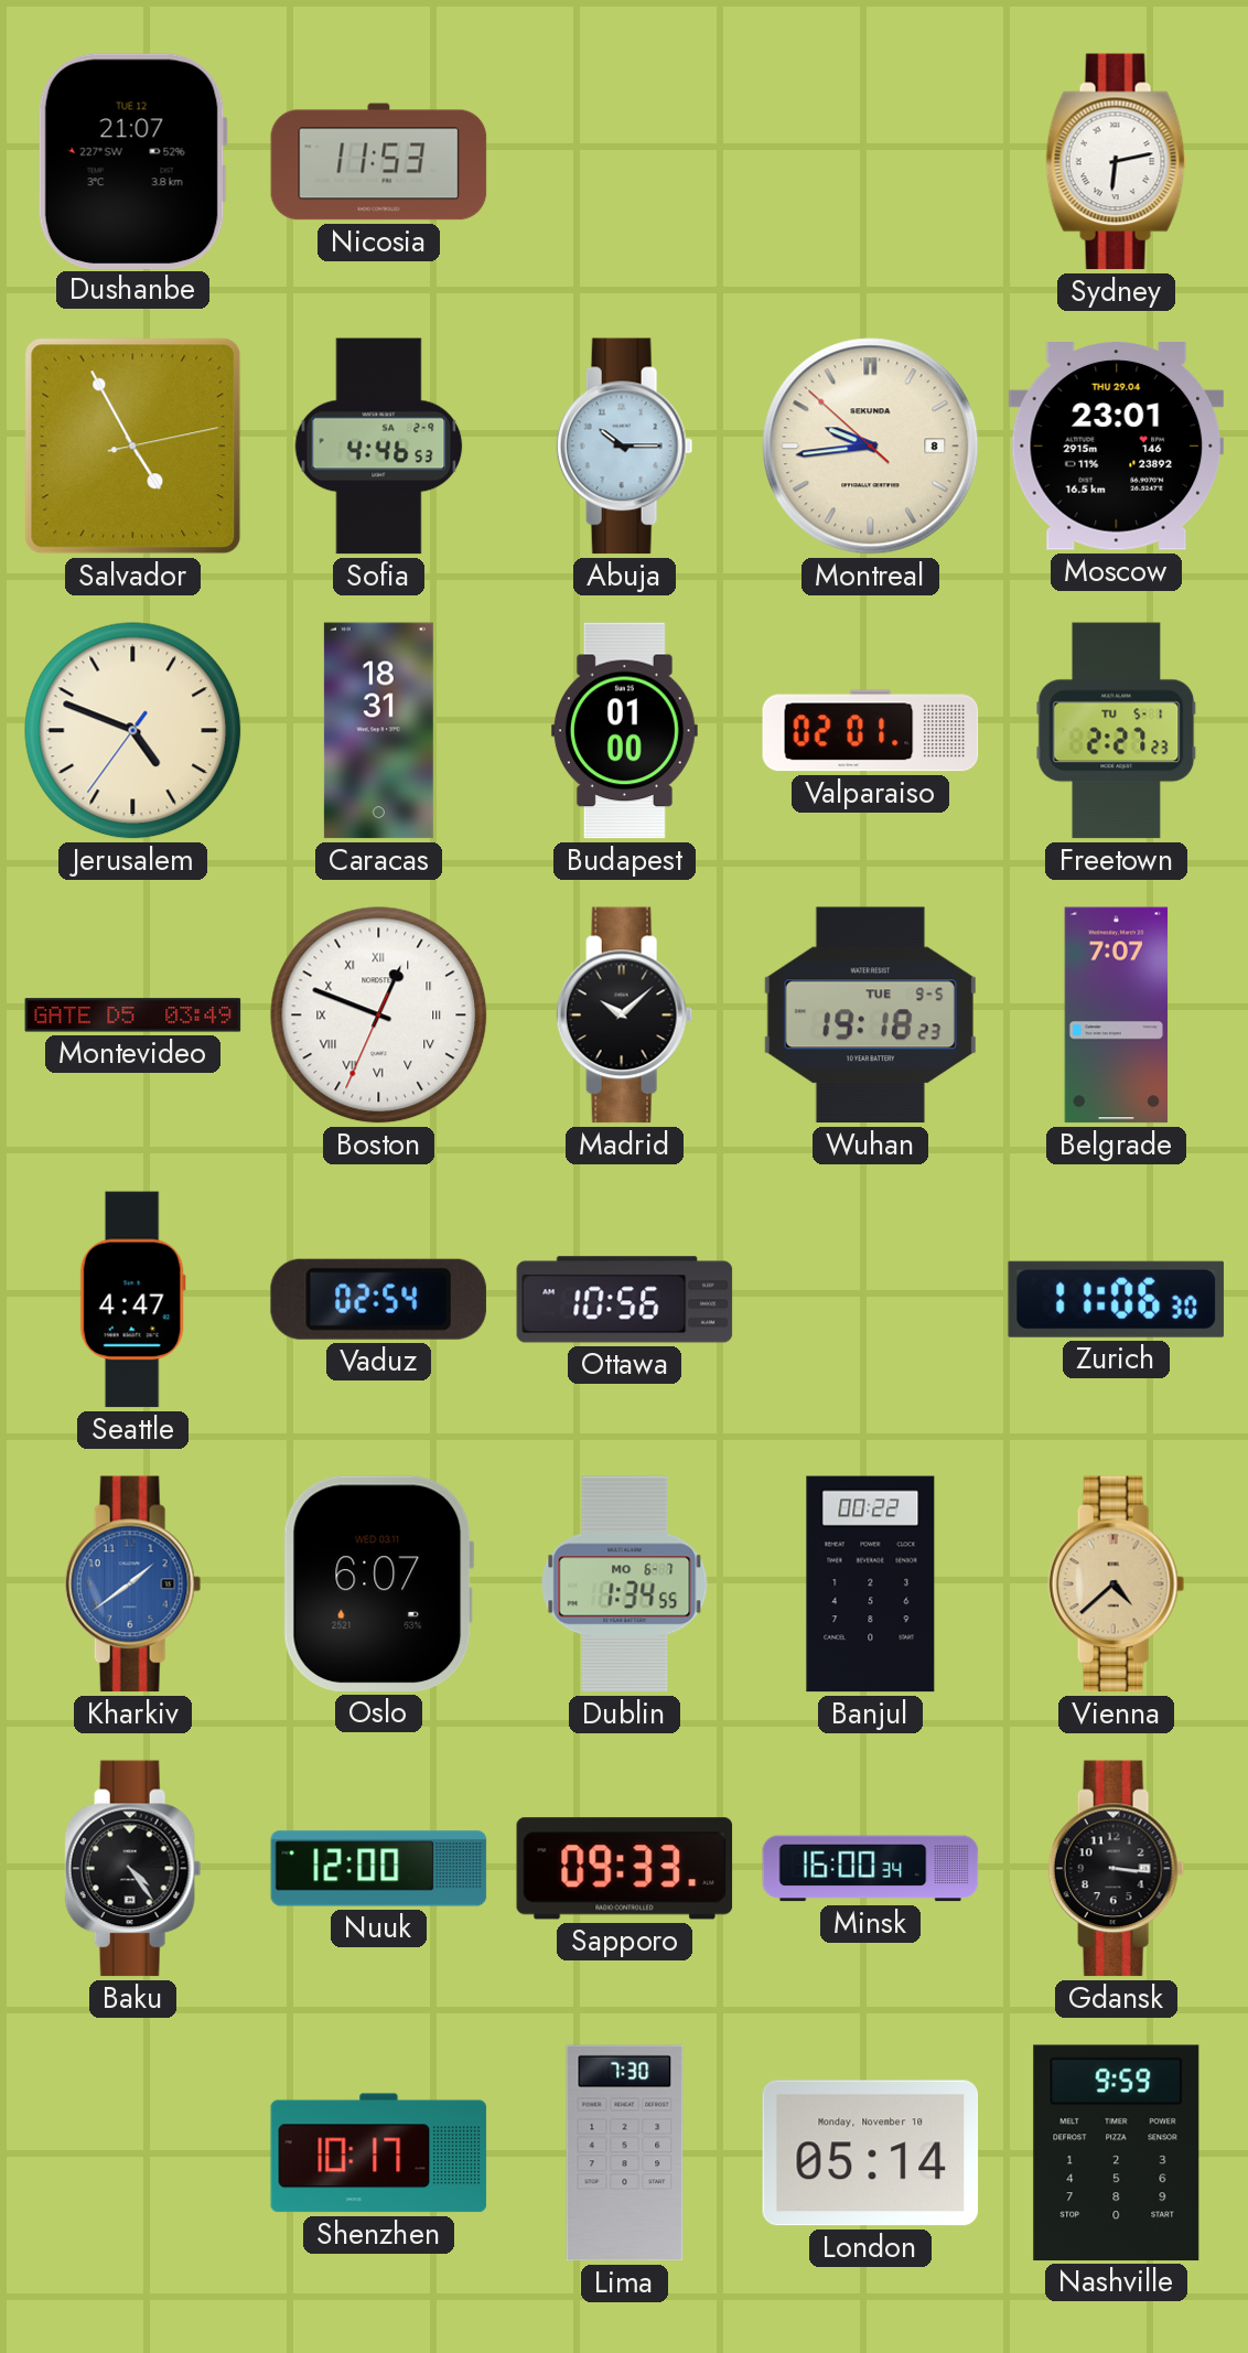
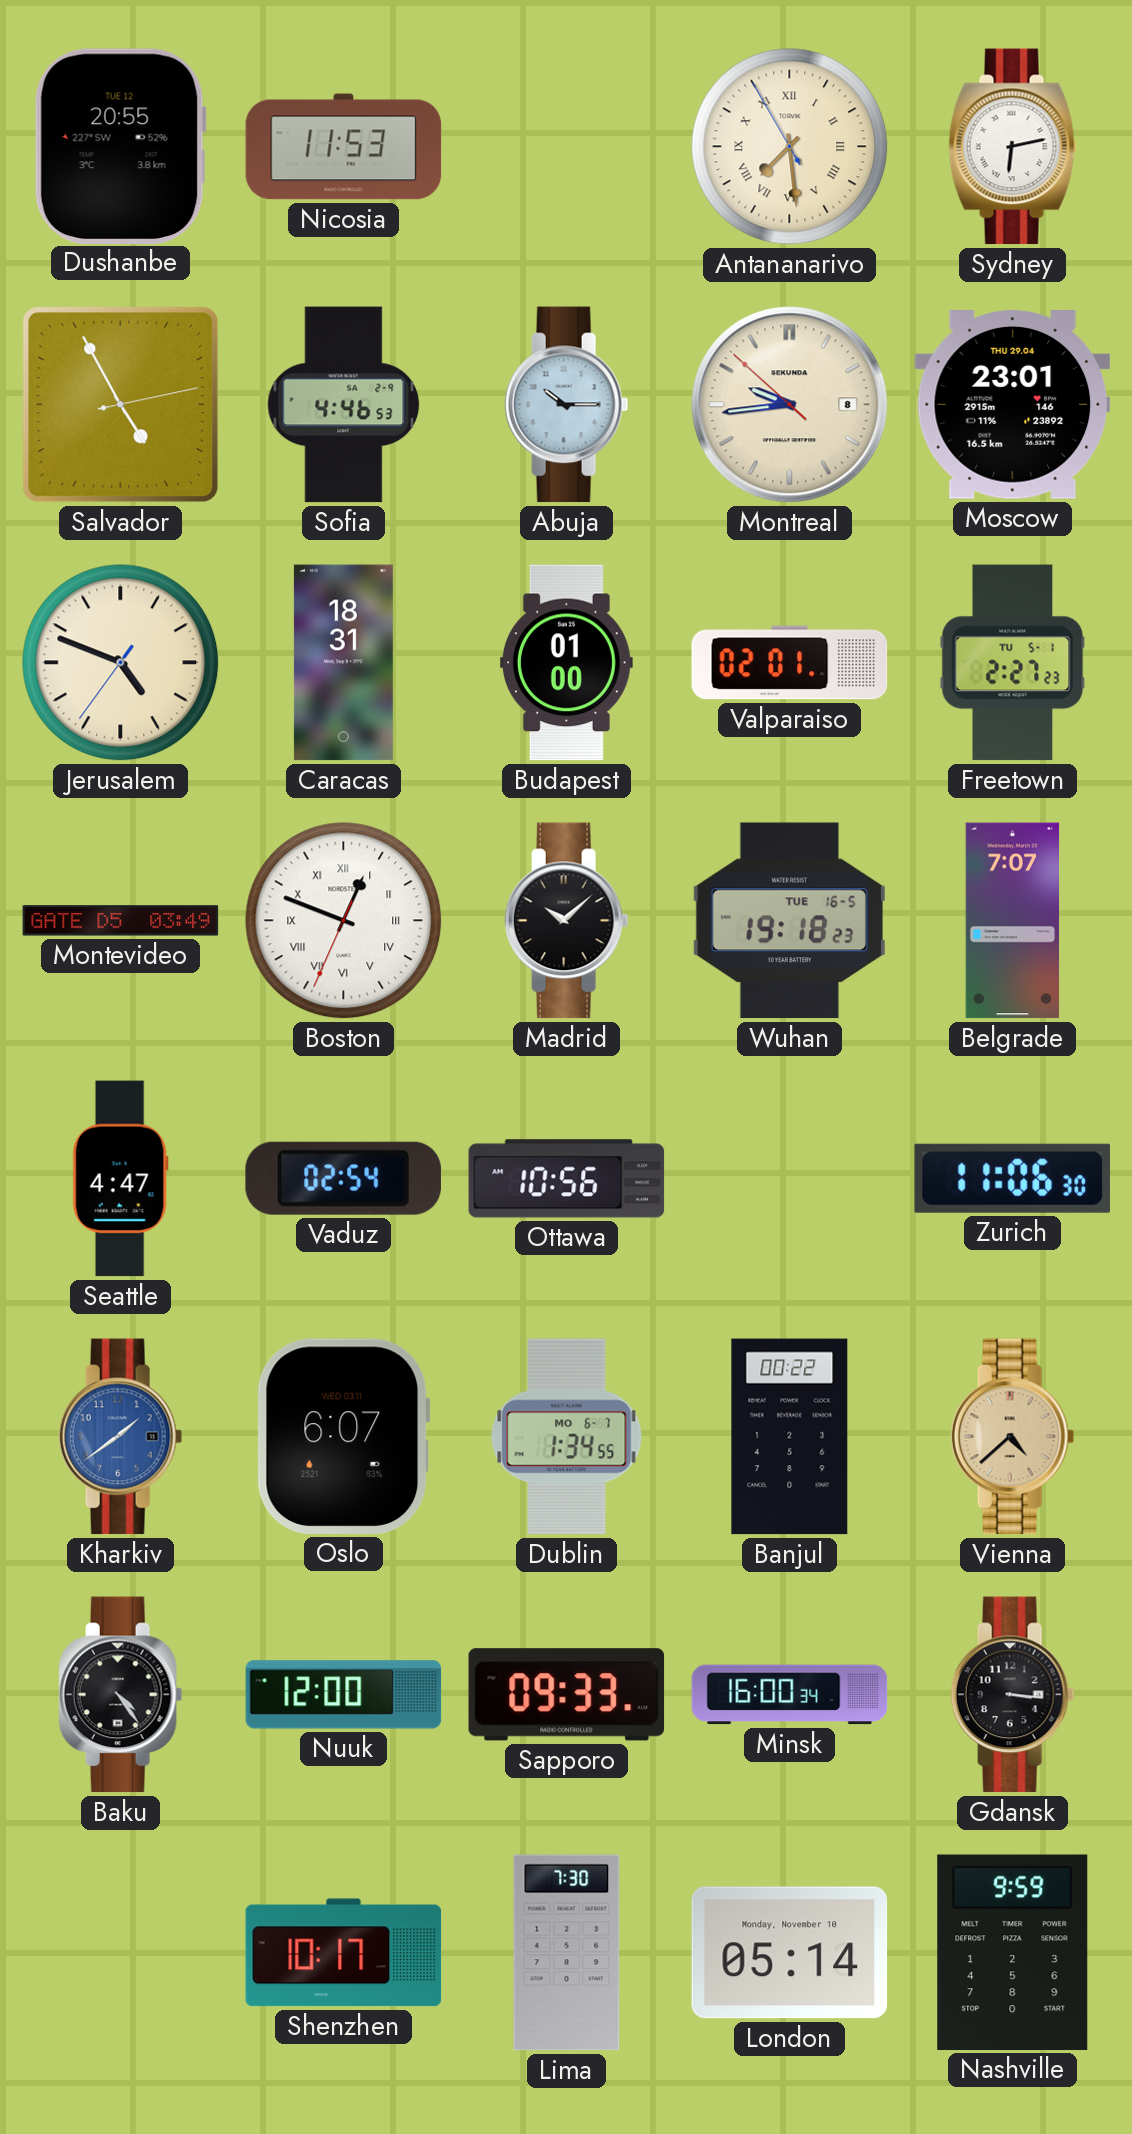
Dushanbe: 21:07 -> 20:55 (120, 146)
Antananarivo: none -> 7:28 (790, 147)
Wuhan date: TUE 9-5 -> TUE 16-5 (789, 921)
